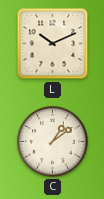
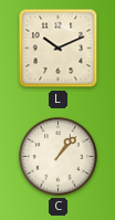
C: 1:09 -> 1:07 (59, 157)
